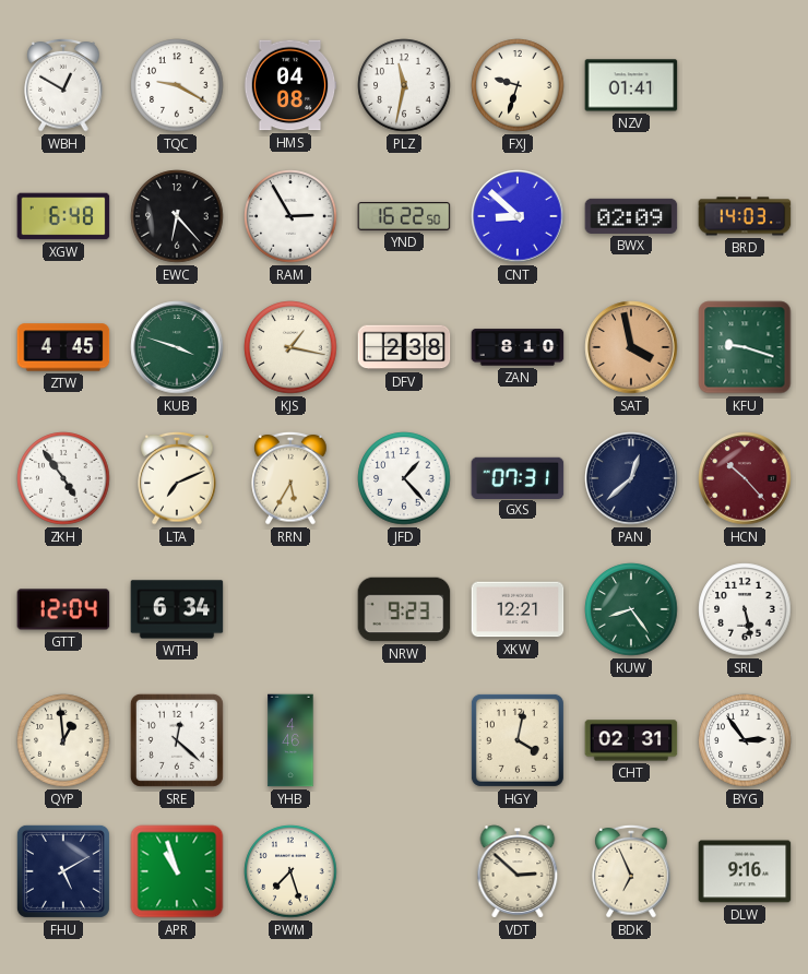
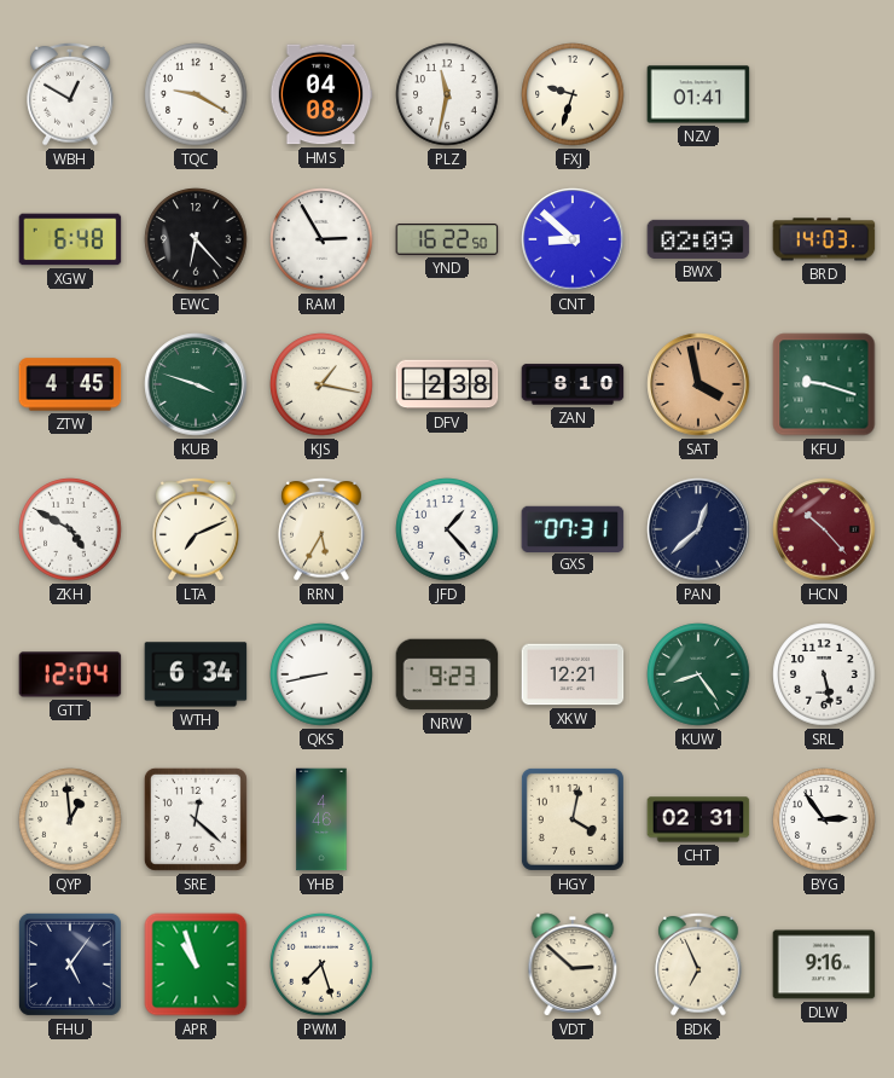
ZKH: 4:54 -> 4:50 (70, 529)
QKS: none -> 8:43 (321, 674)
FHU: 5:10 -> 5:06 (70, 964)
